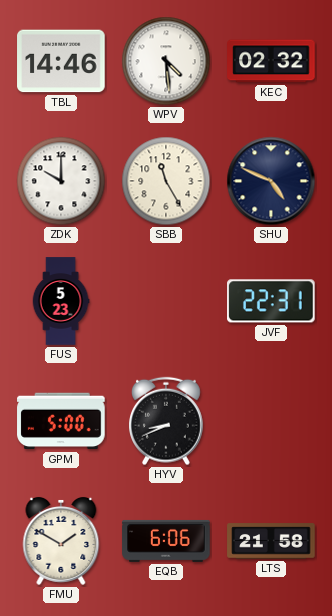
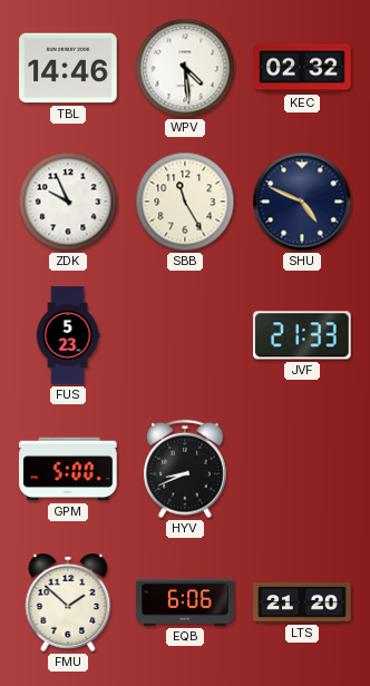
ZDK: 10:00 -> 9:56 (68, 202)
JVF: 22:31 -> 21:33 (302, 335)
FMU: 1:50 -> 1:52 (68, 602)
LTS: 21:58 -> 21:20 (302, 602)
